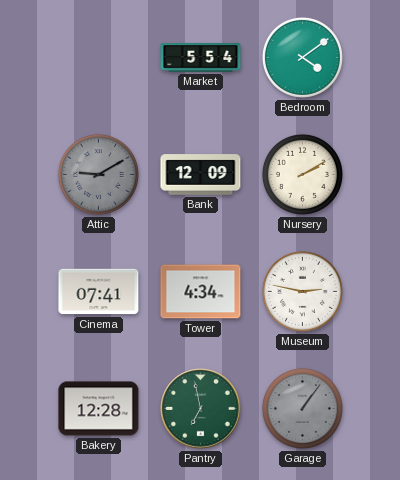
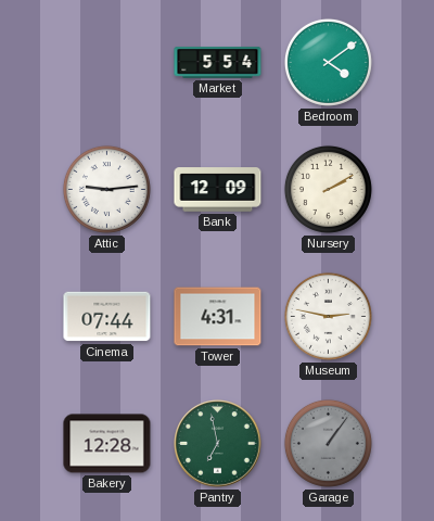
Attic: 9:10 -> 9:14 (106, 189)
Attic dial: grey -> white (106, 189)
Cinema: 07:41 -> 07:44 (107, 317)
Tower: 4:34 -> 4:31 (218, 317)
